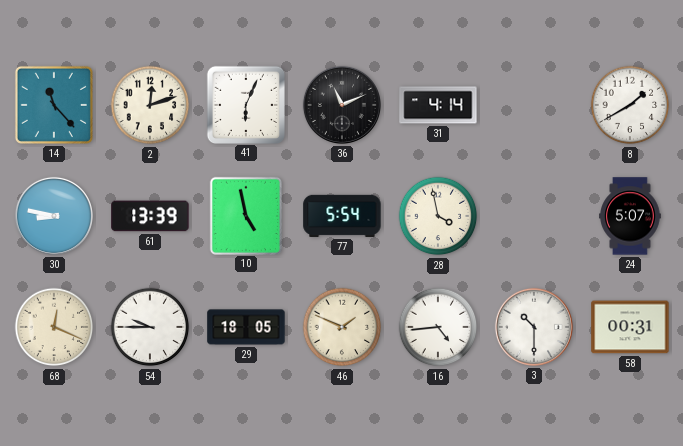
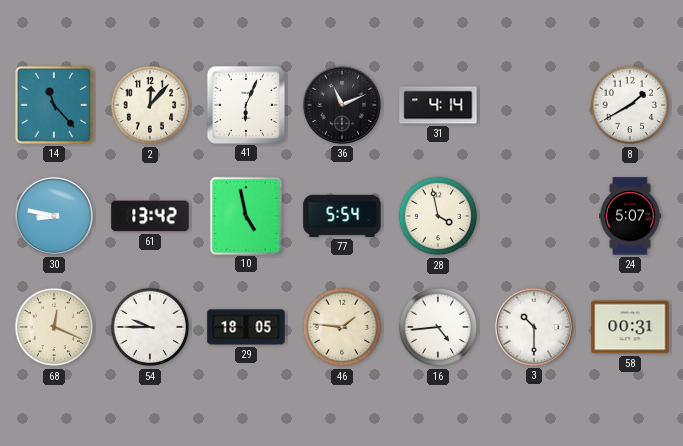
2: 12:12 -> 12:07 (150, 105)
61: 13:39 -> 13:42 (150, 216)
46: 1:49 -> 1:46 (342, 327)
